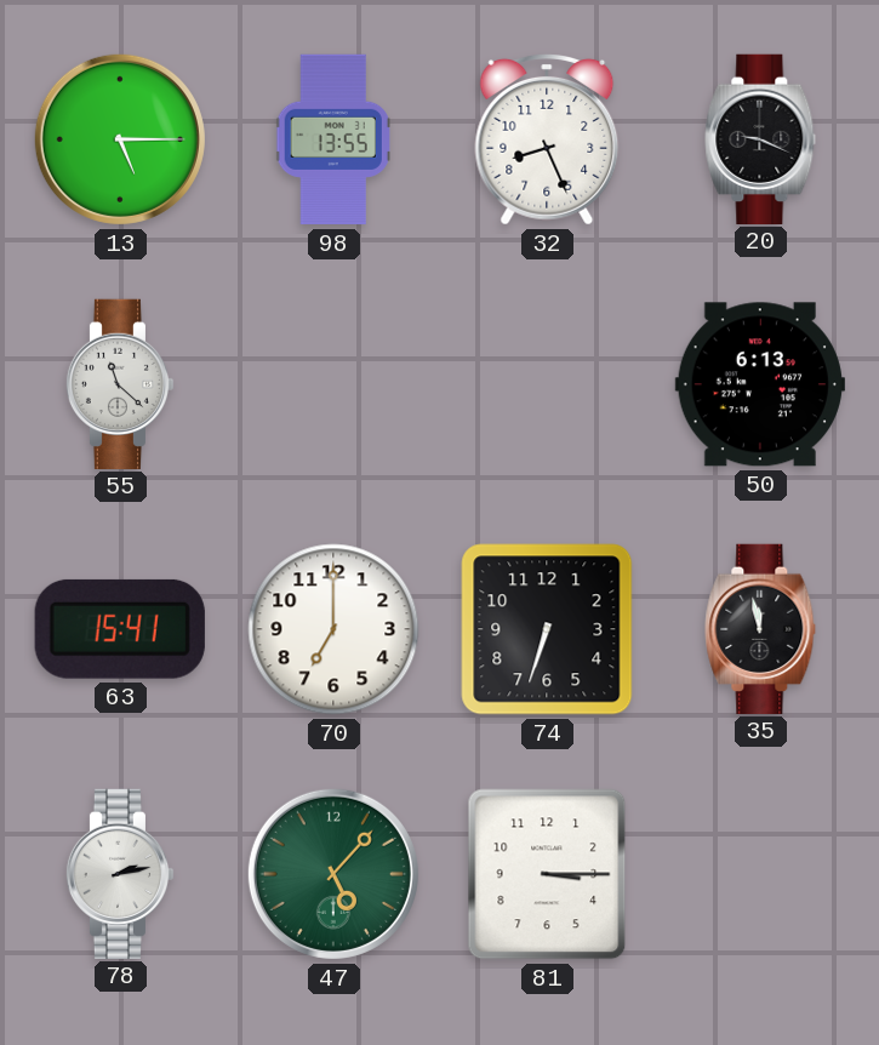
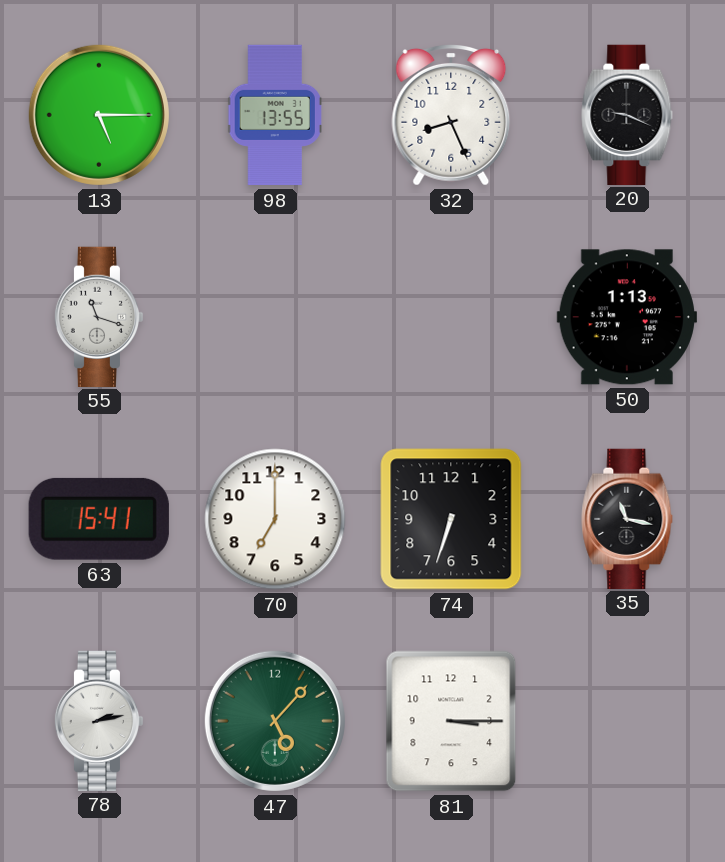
55: 11:22 -> 11:18 (99, 316)
50: 6:13 -> 1:13 (627, 317)
35: 11:58 -> 11:17 (627, 518)
